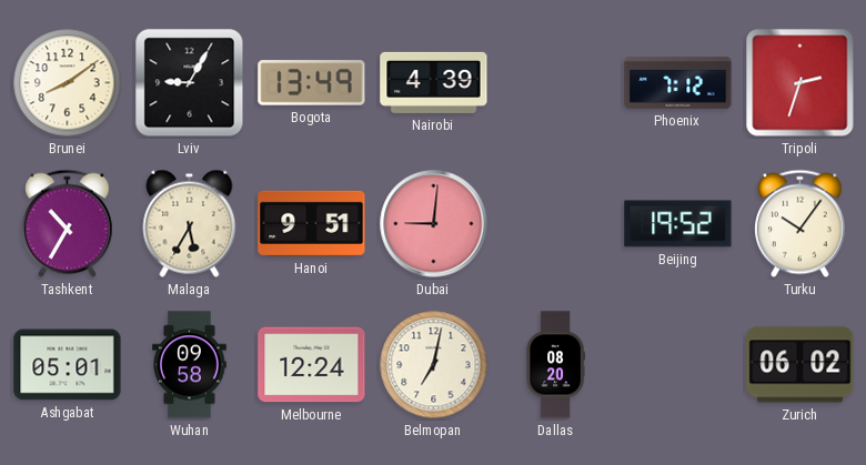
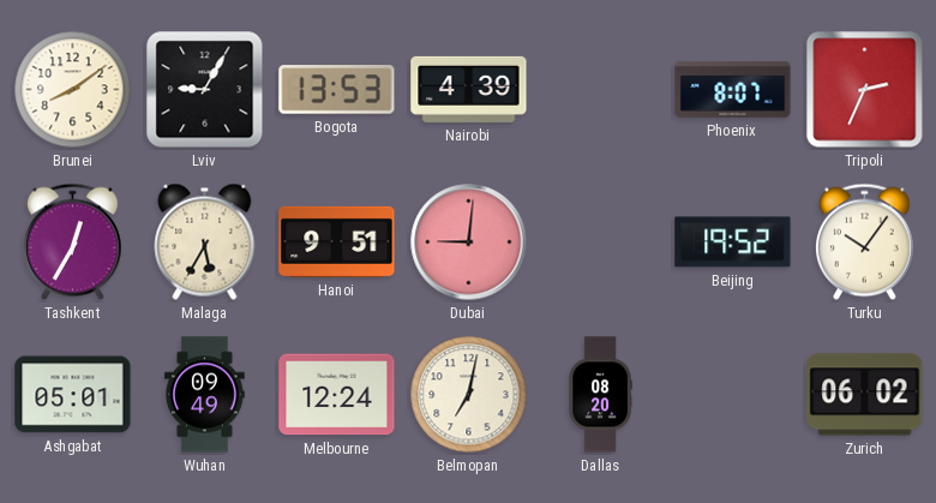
Bogota: 13:49 -> 13:53 (337, 90)
Phoenix: 7:12 -> 8:07 (733, 89)
Tripoli: 2:33 -> 2:34 (865, 90)
Tashkent: 10:35 -> 12:35 (73, 242)
Wuhan: 09:58 -> 09:49 (205, 395)
